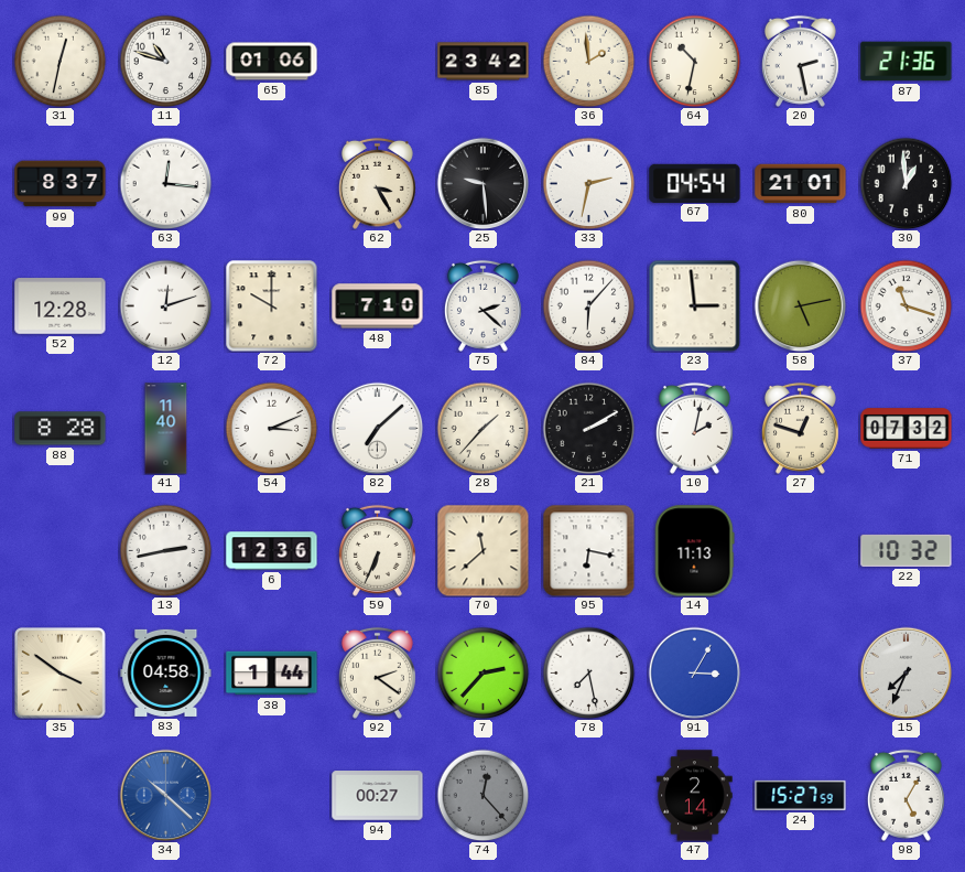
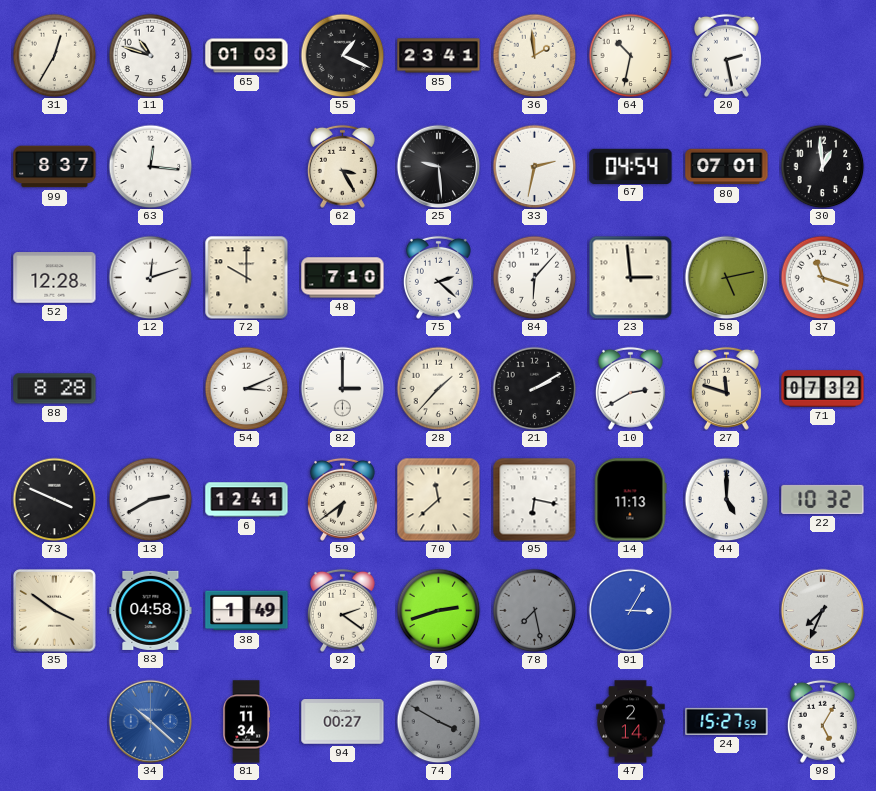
31: 12:32 -> 12:35 (54, 55)
65: 01:06 -> 01:03 (247, 56)
55: none -> 1:19 (342, 55)
85: 23:42 -> 23:41 (439, 56)
87: 21:36 -> none (907, 62)
80: 21:01 -> 07:01 (727, 167)
41: 11:40 -> none (166, 429)
82: 7:08 -> 3:00 (342, 388)
10: 2:02 -> 2:40 (630, 388)
27: 12:48 -> 11:48 (726, 388)
73: none -> 3:49 (54, 499)
13: 2:43 -> 2:40 (150, 499)
6: 12:36 -> 12:41 (247, 500)
59: 6:34 -> 6:39 (342, 499)
44: none -> 5:00 (726, 499)
38: 1:44 -> 1:49 (247, 611)
7: 2:37 -> 2:42 (438, 610)
78 dial: white -> grey (534, 610)
81: none -> 11:34 (246, 722)
74: 12:23 -> 3:50 (438, 721)
